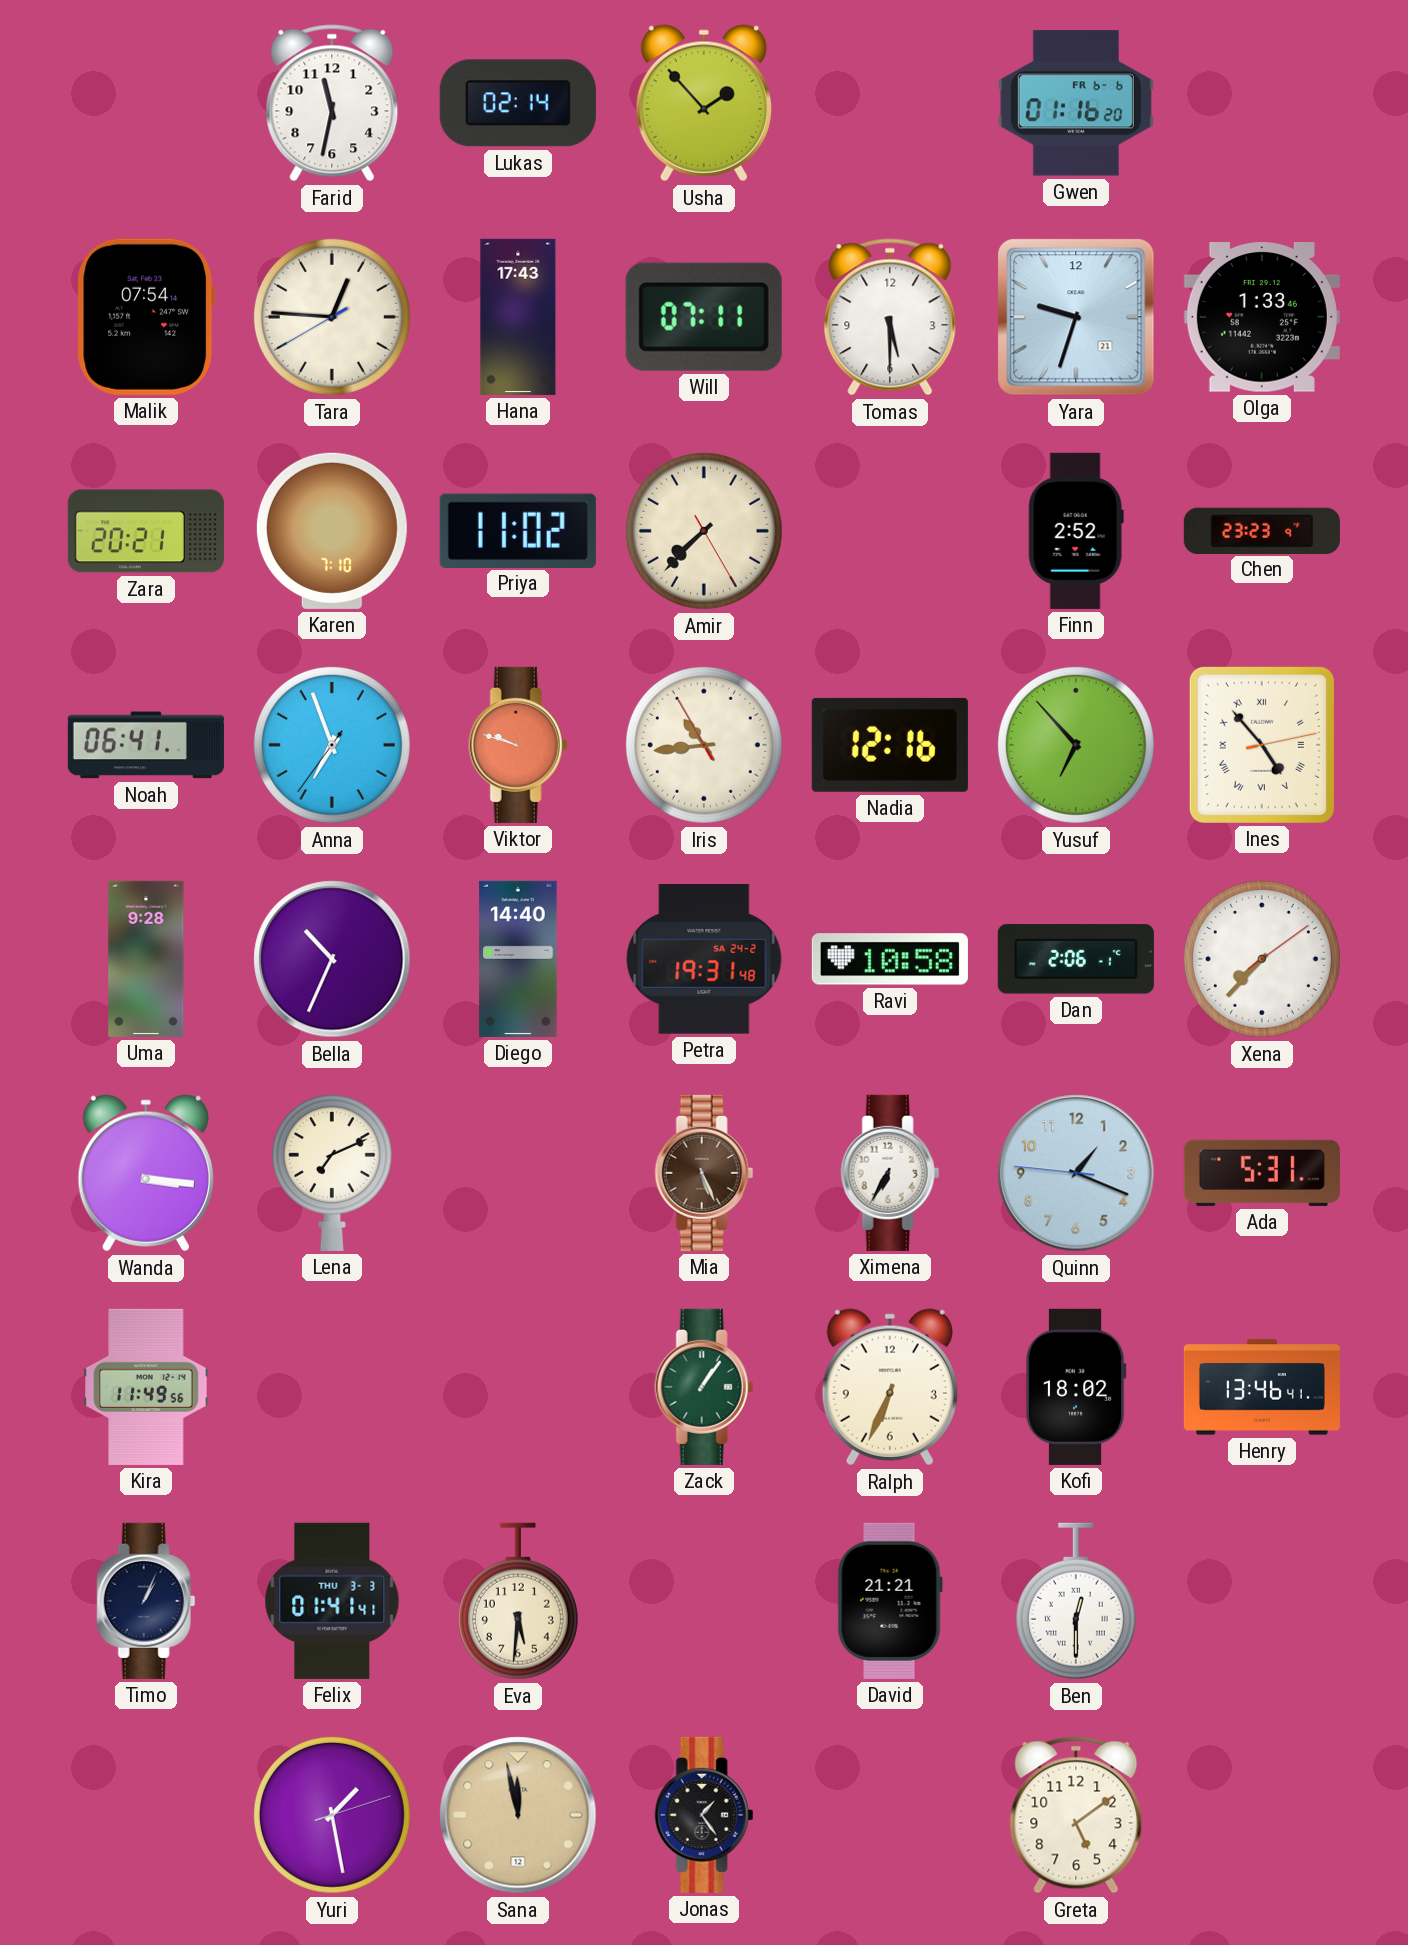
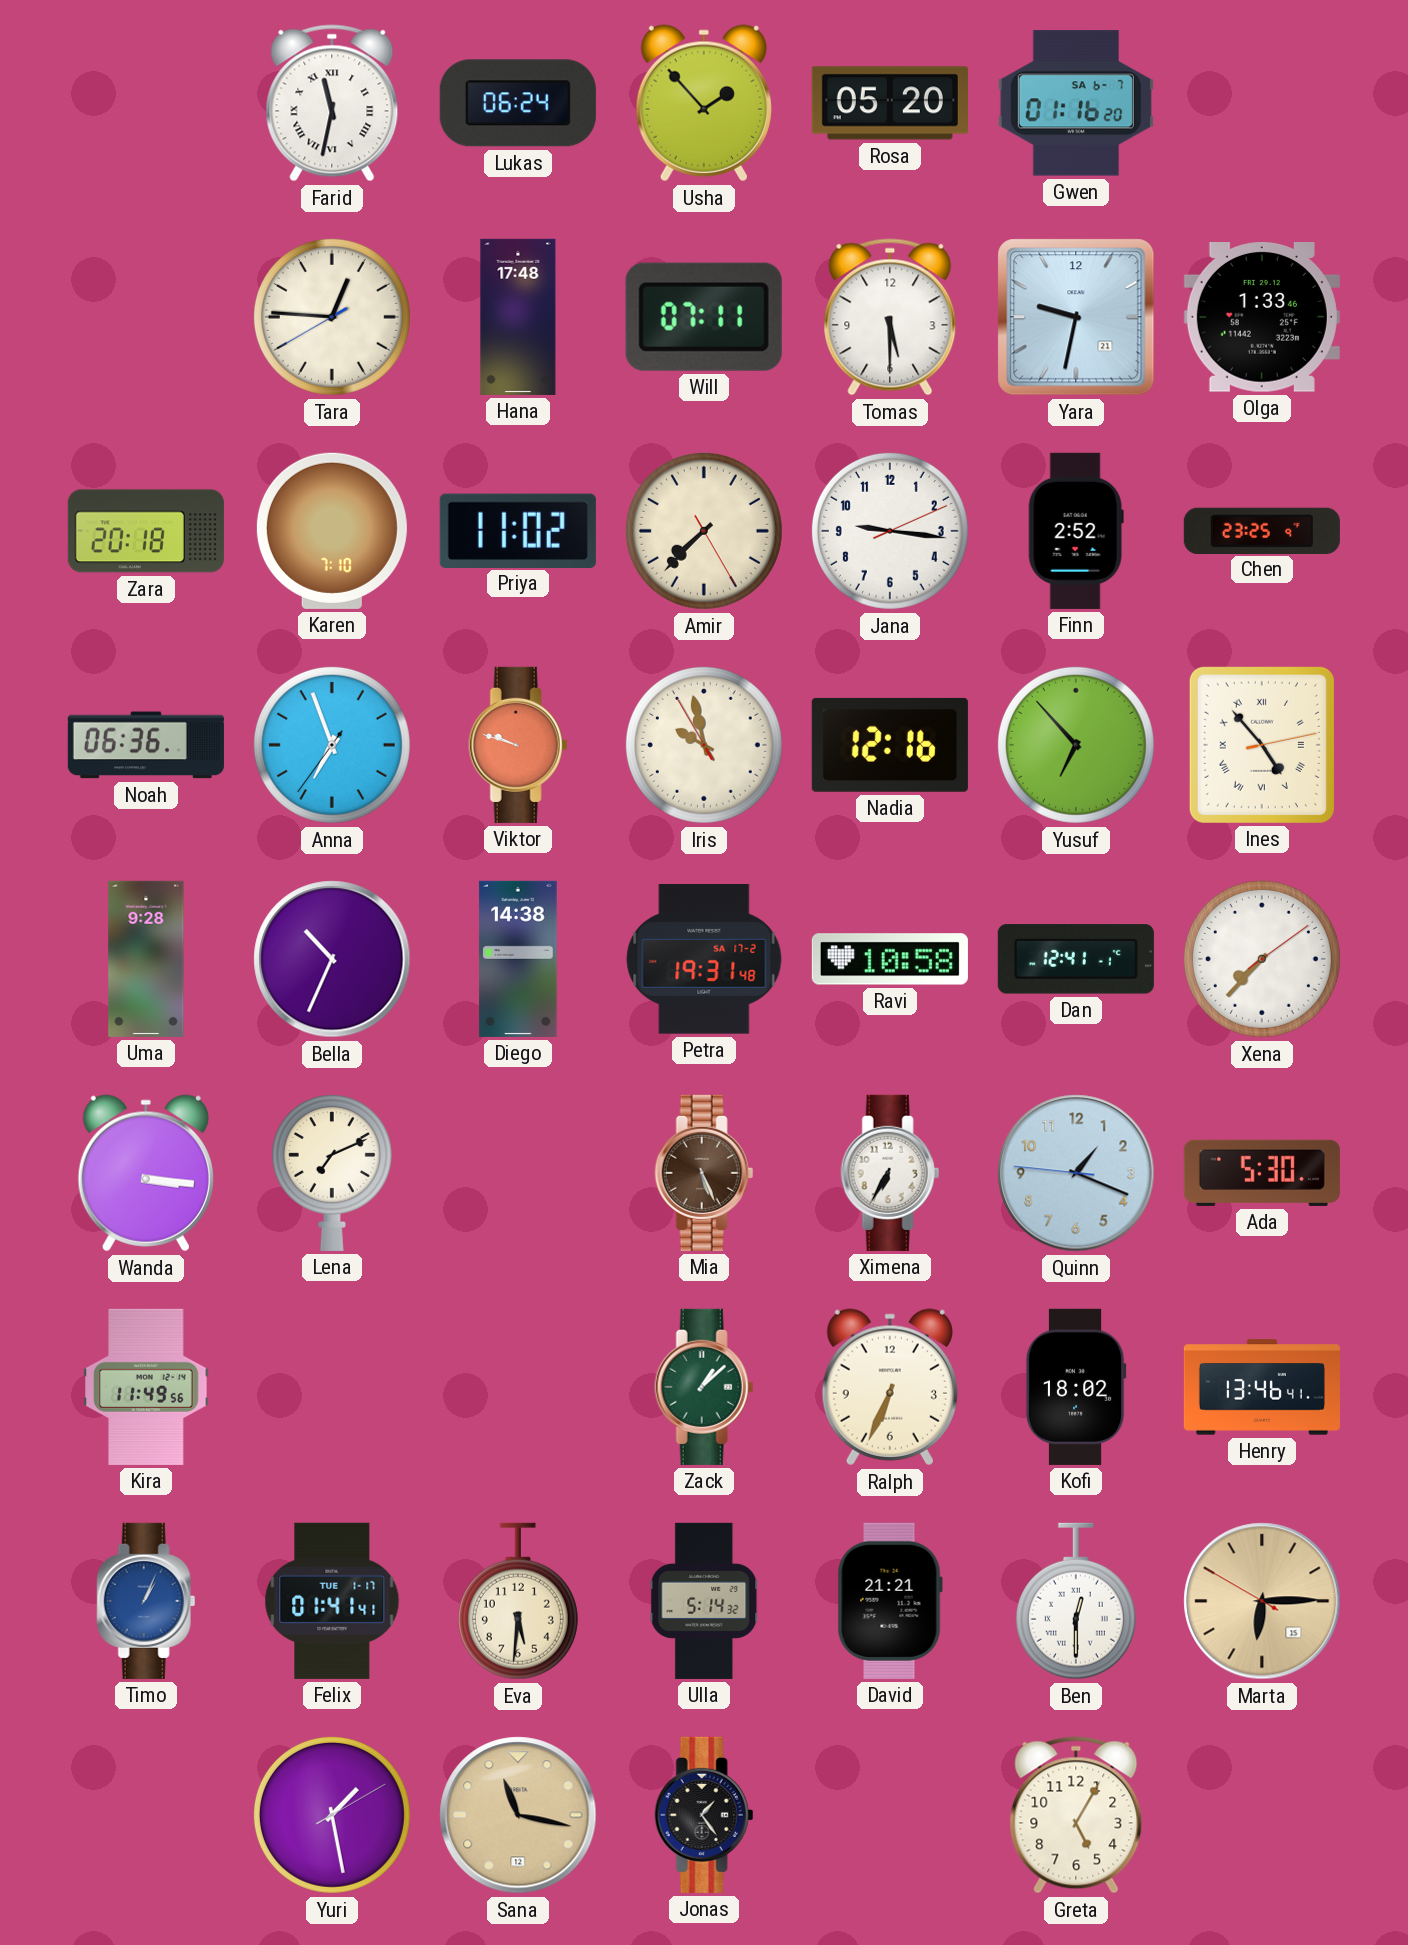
Farid numerals: Arabic -> Roman (332, 103)
Lukas: 02:14 -> 06:24 (518, 103)
Rosa: none -> 05:20 (890, 103)
Gwen date: FR 6-6 -> SA 6-7 (1076, 103)
Malik: 07:54 -> none (146, 317)
Hana: 17:43 -> 17:48 (518, 317)
Yara: 9:33 -> 9:32 (1076, 317)
Zara: 20:21 -> 20:18 (146, 531)
Jana: none -> 9:16 (890, 531)
Chen: 23:23 -> 23:25 (1262, 530)
Noah: 06:41 -> 06:36 (146, 745)
Iris: 10:43 -> 9:57 (704, 745)
Diego: 14:40 -> 14:38 (518, 959)
Petra date: SA 24-2 -> SA 17-2 (704, 959)
Dan: 2:06 -> 12:41 (1076, 959)
Ada: 5:31 -> 5:30 (1262, 1173)
Zack: 1:06 -> 1:08 (704, 1387)
Timo dial: navy -> blue (146, 1601)
Felix date: THU 3-3 -> TUE 1-17 (332, 1601)
Ulla: none -> 5:14 (704, 1601)
Marta: none -> 6:14 (1262, 1601)
Yuri: 1:28:12 -> 1:28:10 (332, 1815)
Sana: 11:58 -> 11:17 (518, 1815)
Greta: 5:09 -> 5:05 (1076, 1815)
